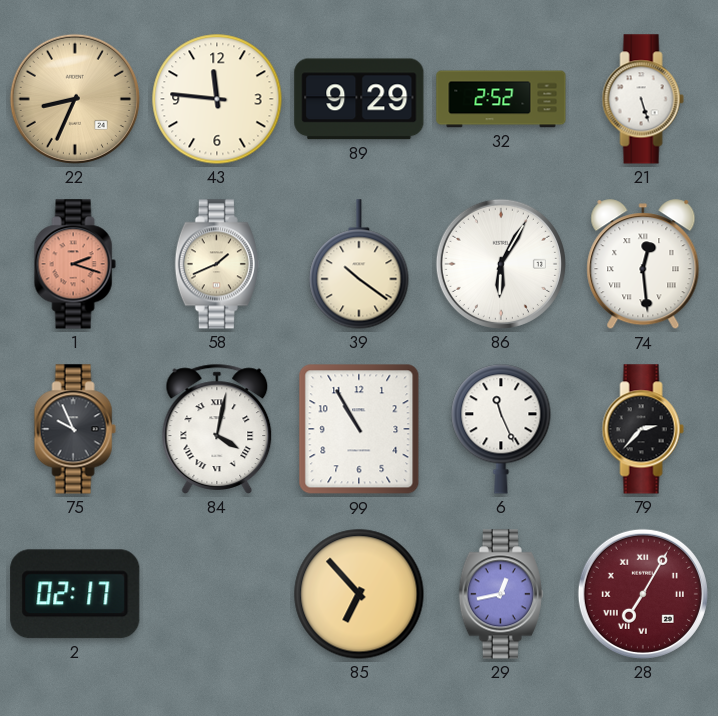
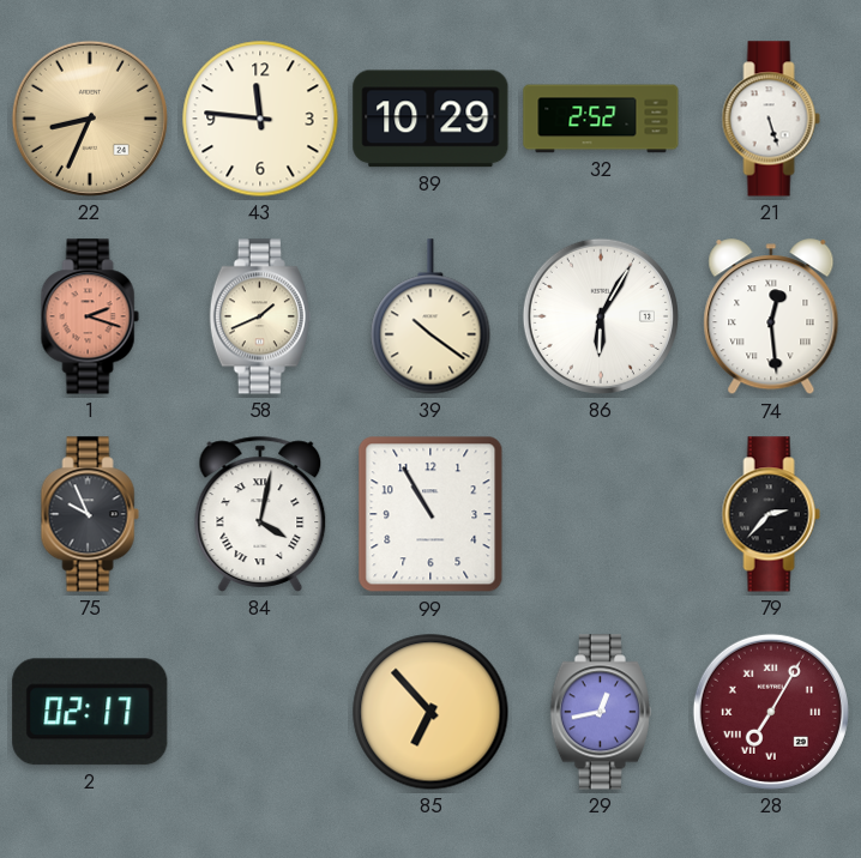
89: 9:29 -> 10:29 (431, 119)
6: 11:26 -> none (501, 429)
